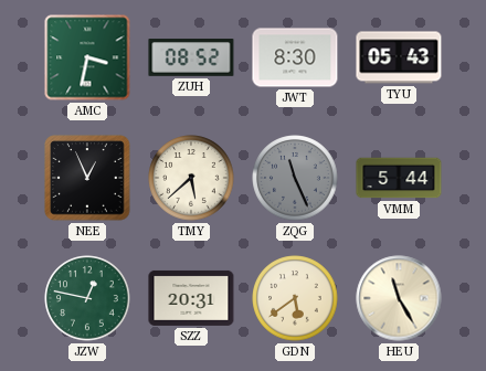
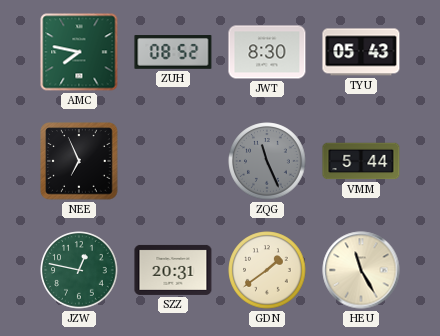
AMC: 3:32 -> 7:47 (79, 52)
NEE: 12:56 -> 6:56 (79, 161)
TMY: 5:38 -> none (191, 178)
GDN: 5:39 -> 1:39 (267, 270)
